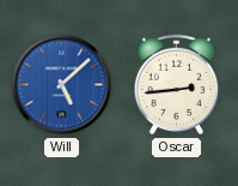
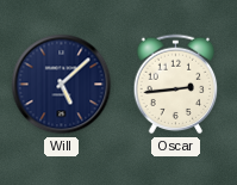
Will dial: blue -> navy (62, 85)
